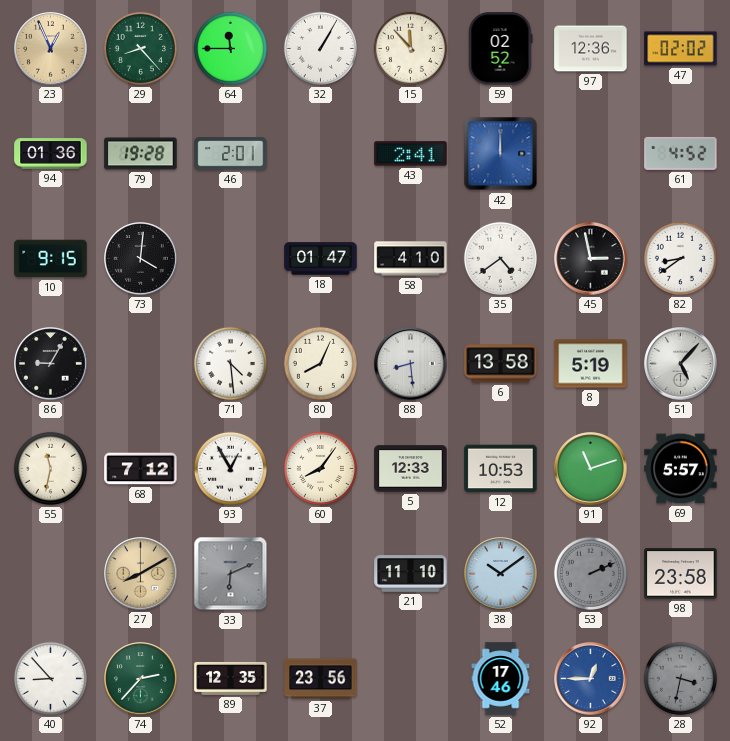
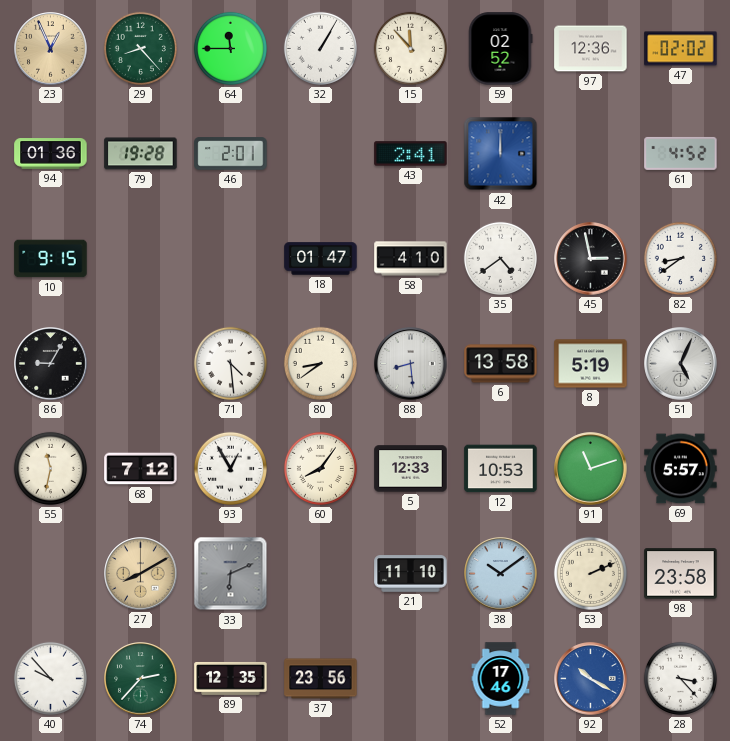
73: 4:01 -> none (141, 259)
80: 8:04 -> 8:39 (320, 363)
51: 5:07 -> 5:04 (681, 364)
53 dial: grey -> cream (590, 573)
40: 8:53 -> 9:53 (50, 678)
92: 12:45 -> 10:20 (591, 679)
28: 3:32 -> 3:23 (680, 678)
28 dial: grey -> white (680, 678)
